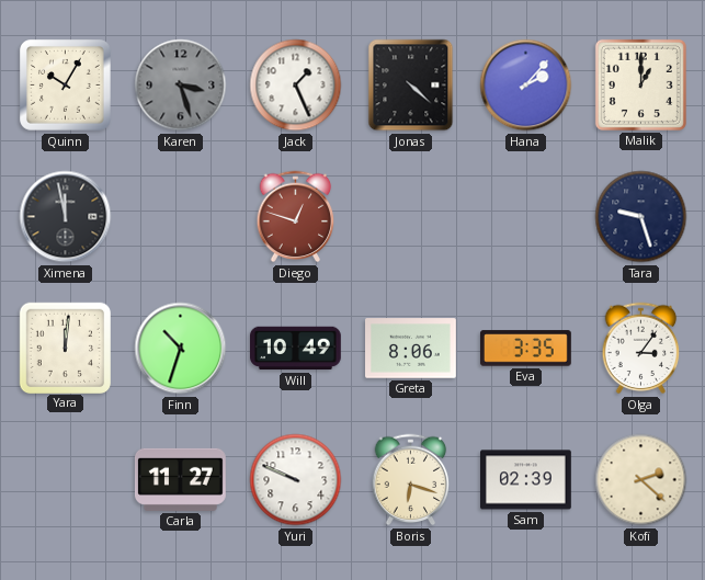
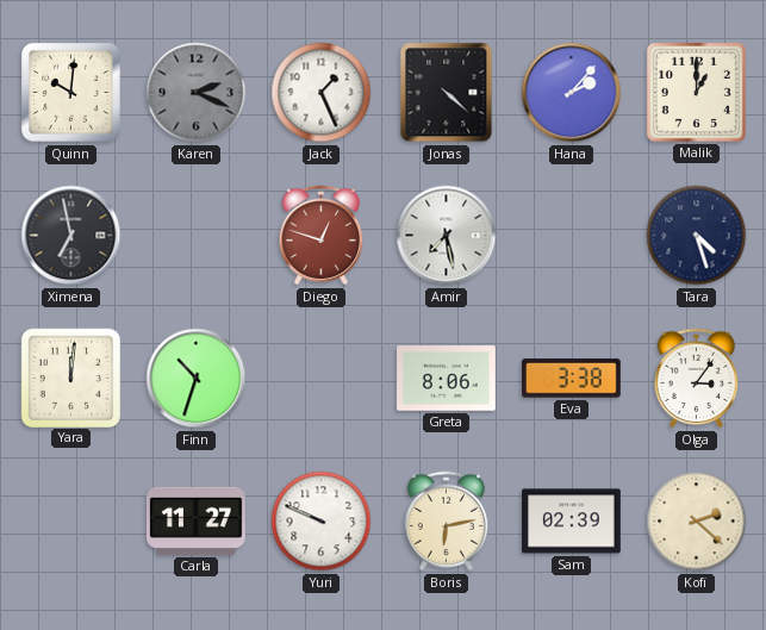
Quinn: 10:05 -> 10:01 (71, 93)
Karen: 3:27 -> 2:19 (197, 93)
Ximena: 11:58 -> 6:58 (71, 236)
Amir: none -> 7:28 (447, 236)
Tara: 9:27 -> 4:27 (697, 236)
Will: 10:49 -> none (296, 349)
Eva: 3:35 -> 3:38 (572, 379)
Boris: 6:18 -> 6:13 (447, 522)
